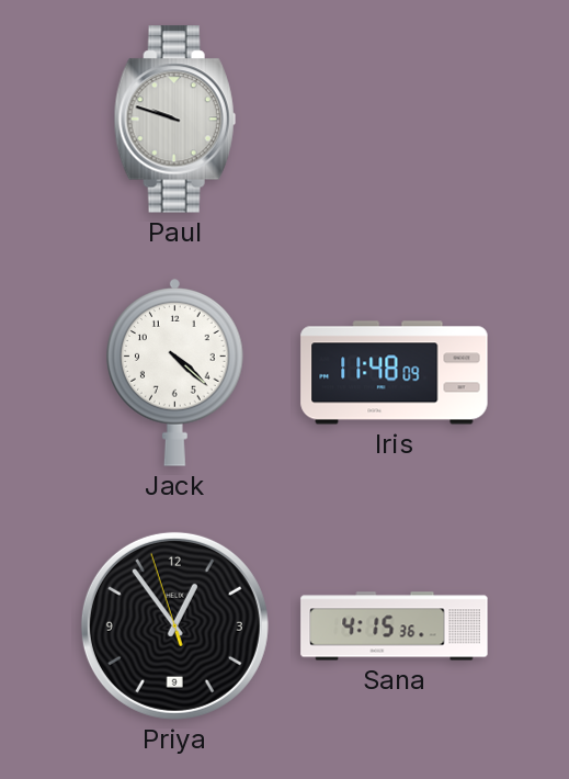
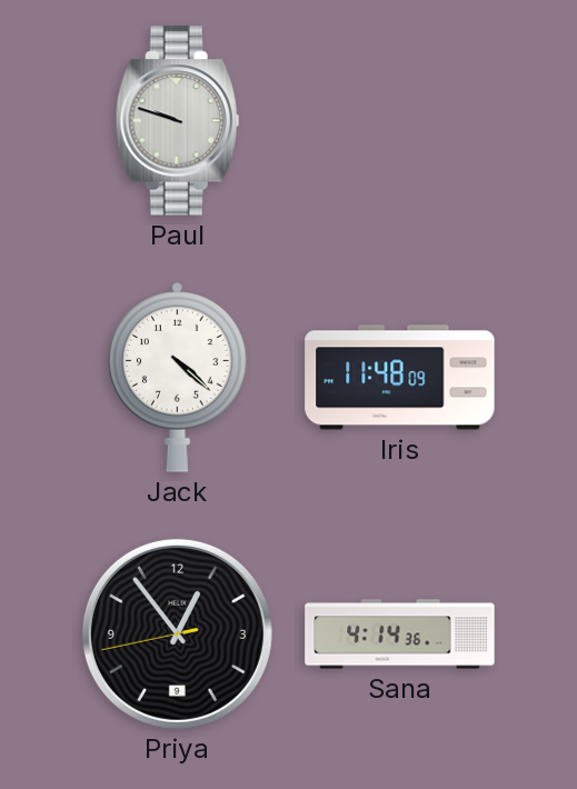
Priya: 12:53:57 -> 12:53:43 (177, 633)
Sana: 4:15 -> 4:14 (400, 635)
